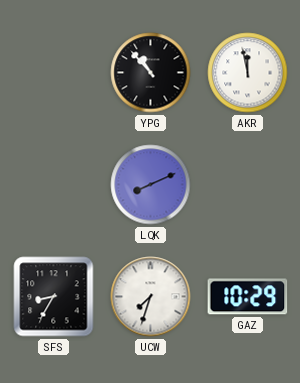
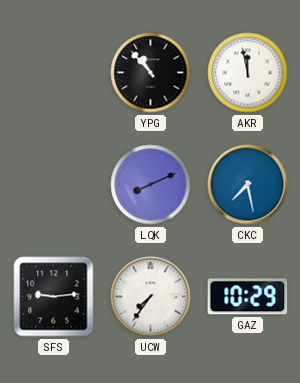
CKC: none -> 7:28 (248, 185)
SFS: 8:35 -> 9:14 (54, 297)
UCW: 7:33 -> 7:36 (151, 297)
